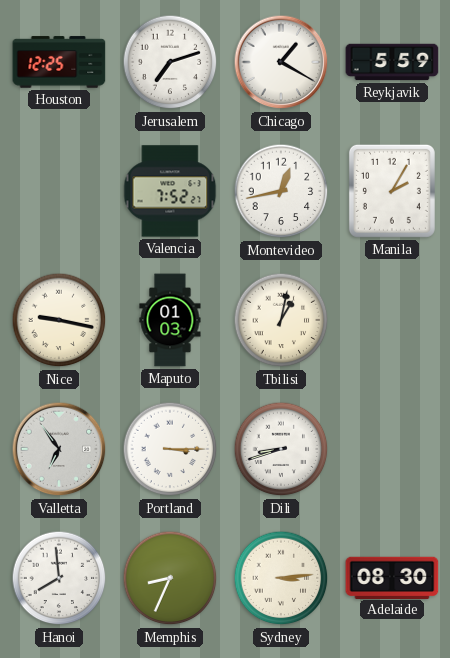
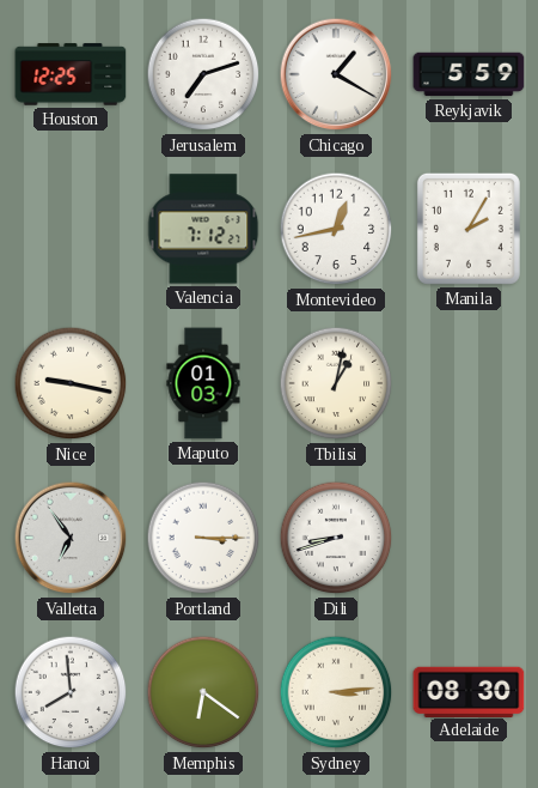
Valencia: 7:52 -> 7:12 (203, 229)
Memphis: 8:34 -> 6:21 (203, 692)
